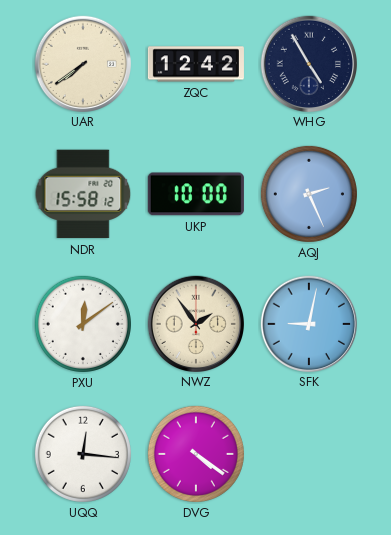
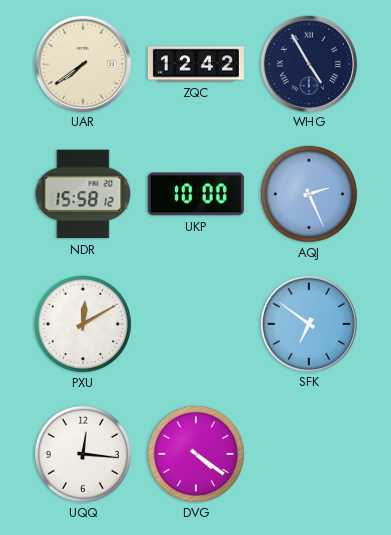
PXU: 12:09 -> 12:10 (83, 324)
NWZ: 1:54 -> none (195, 323)
SFK: 9:02 -> 6:51 (308, 323)
